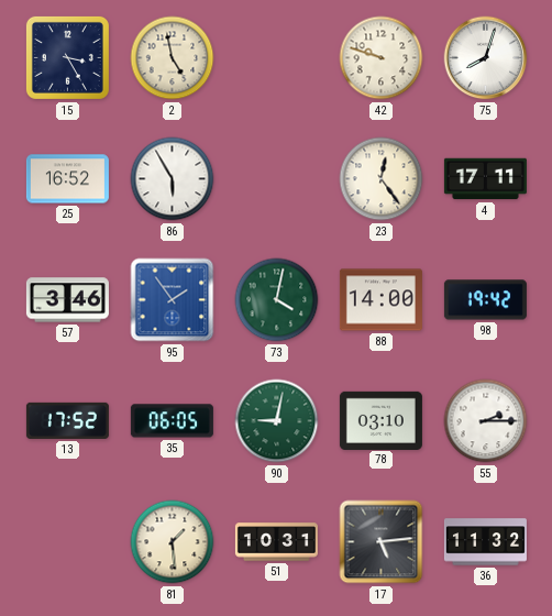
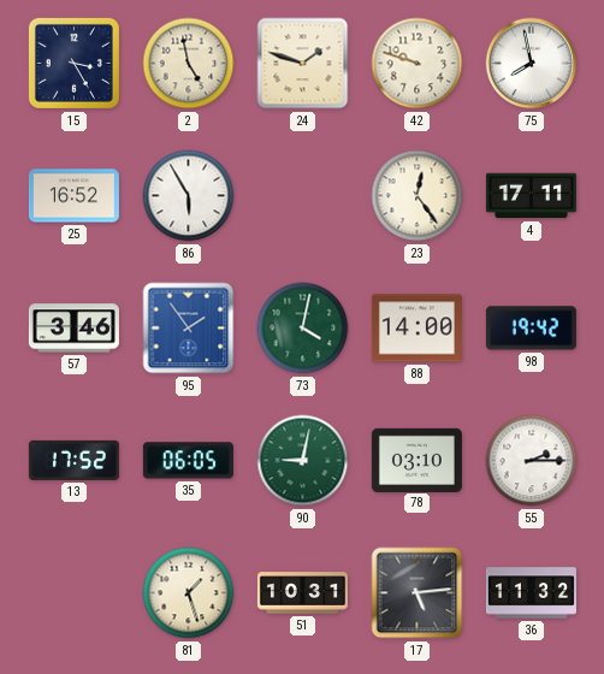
24: none -> 1:48 (303, 64)
75: 8:03 -> 7:58 (532, 64)
81: 1:29 -> 1:27 (189, 593)
